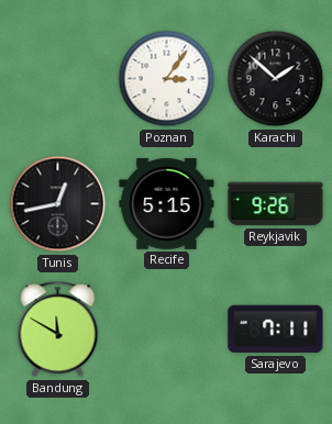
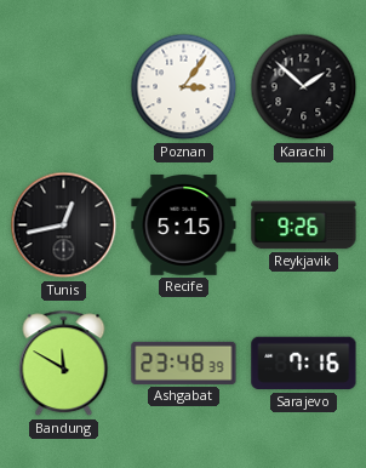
Ashgabat: none -> 23:48 (184, 363)
Sarajevo: 7:11 -> 7:16 (304, 364)
